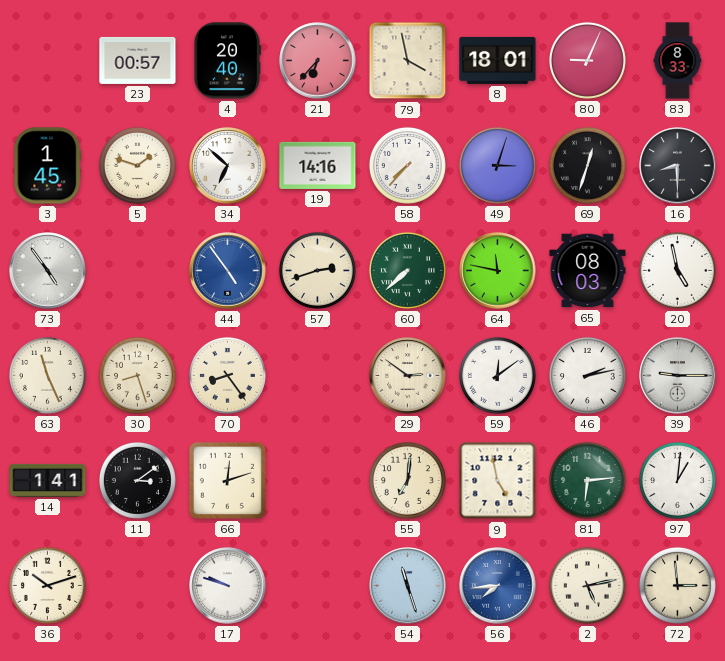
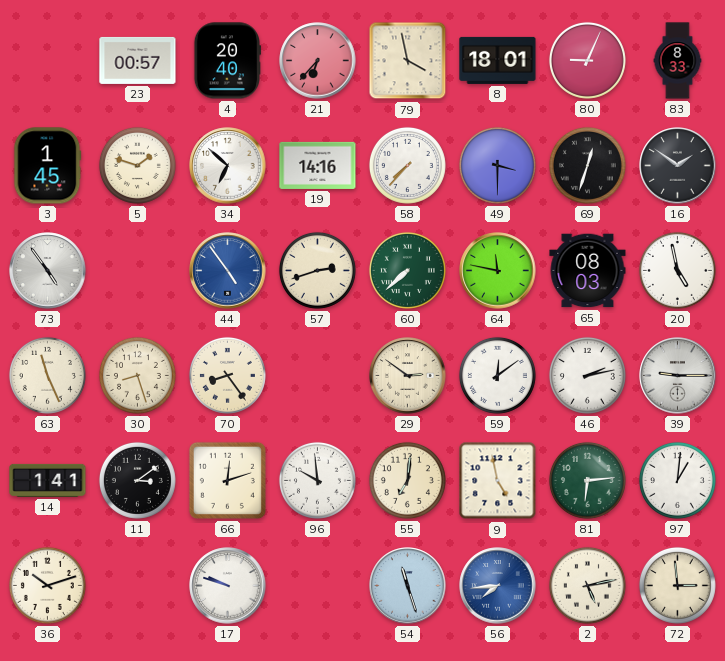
49: 3:03 -> 3:30 (497, 165)
16: 8:30 -> 1:51 (678, 166)
96: none -> 9:59 (317, 480)
